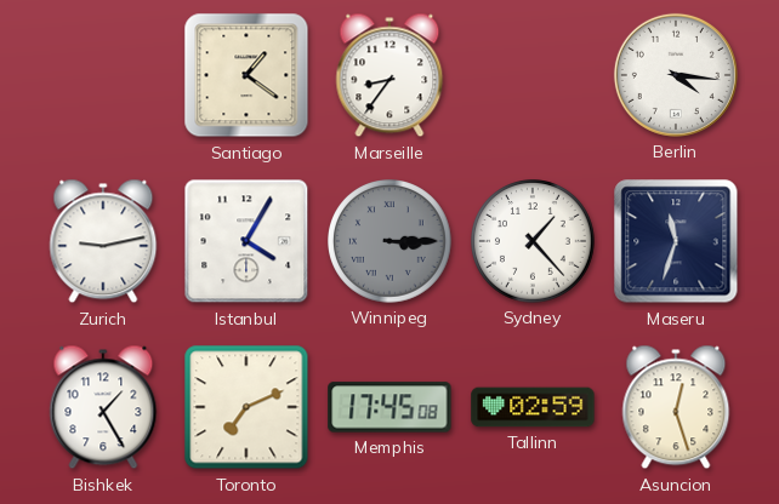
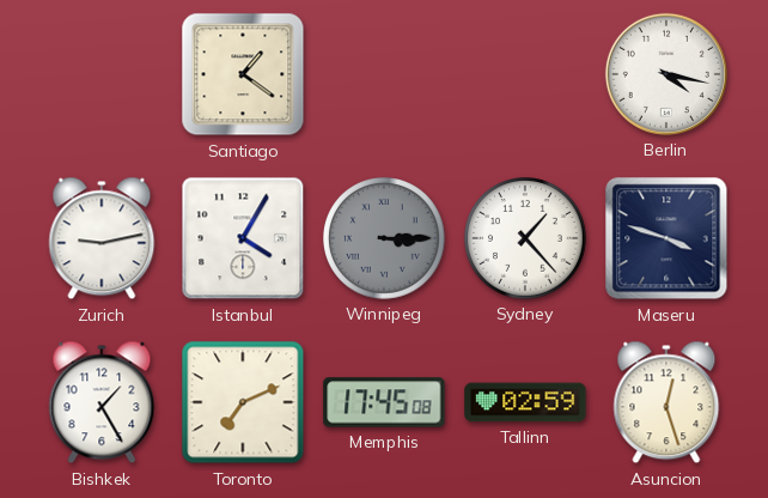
Marseille: 8:36 -> none (389, 75)
Berlin: 4:16 -> 4:17 (666, 74)
Maseru: 11:33 -> 3:48 (666, 238)
